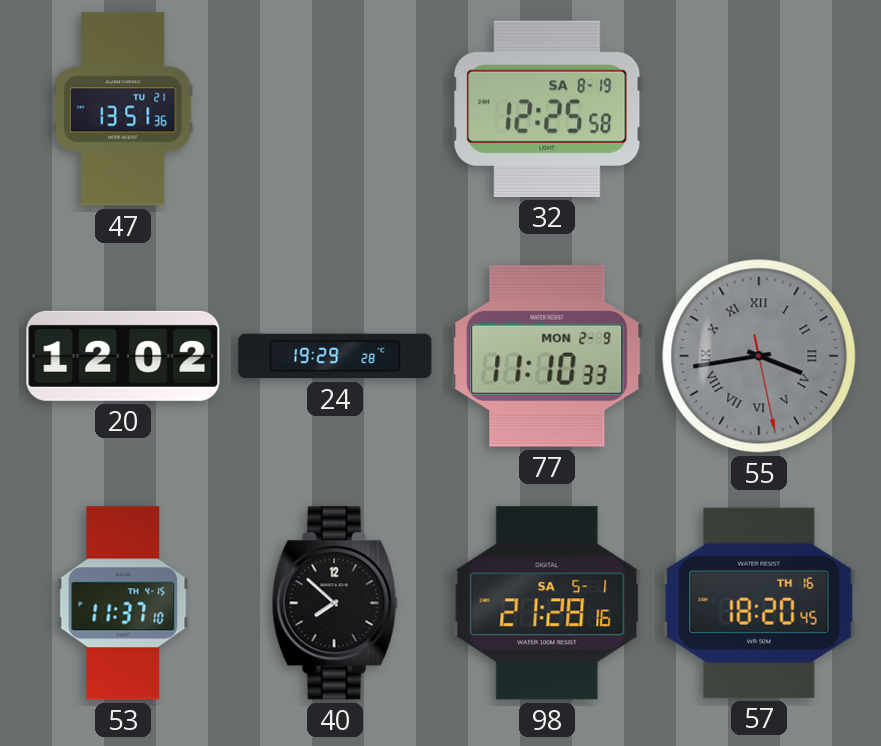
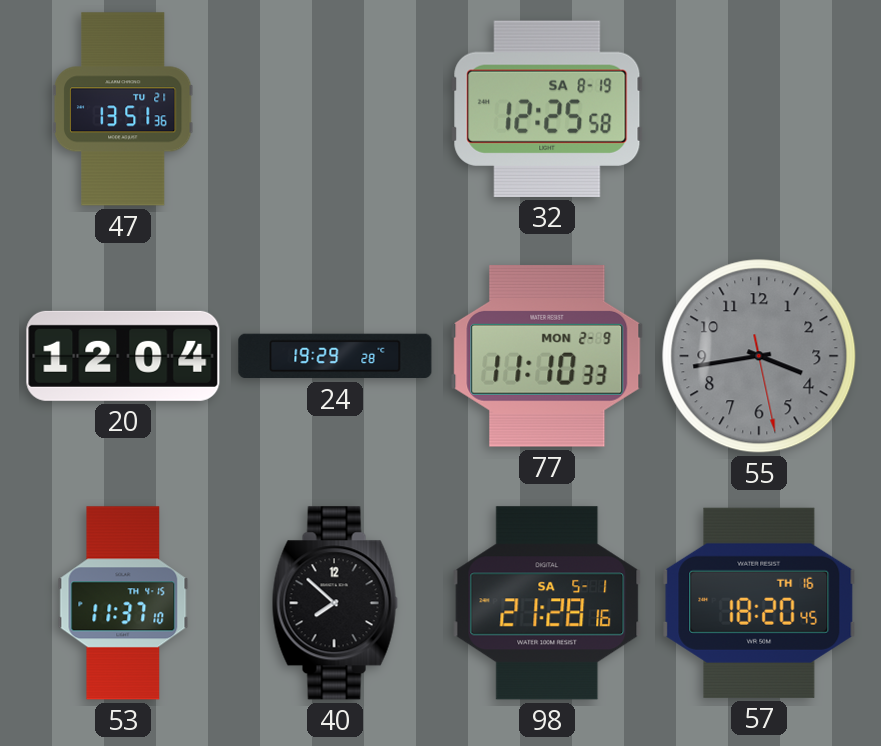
20: 12:02 -> 12:04 (123, 356)
55 numerals: Roman -> Arabic (759, 356)
